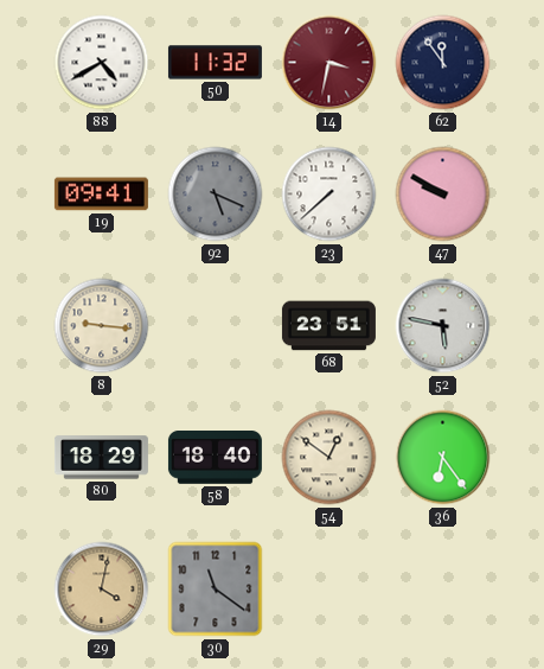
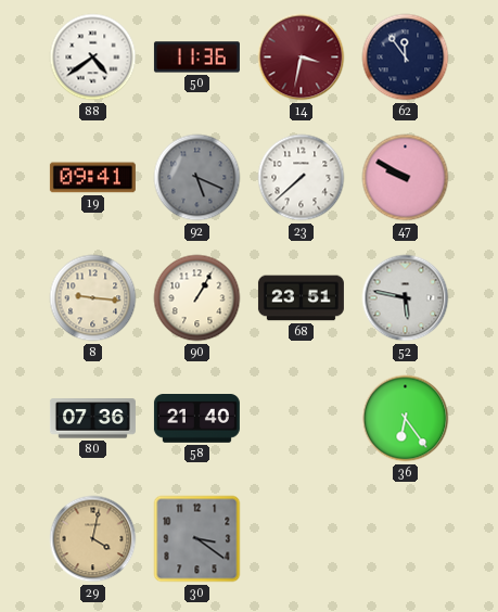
88: 4:40 -> 4:39 (93, 58)
50: 11:32 -> 11:36 (196, 58)
90: none -> 1:05 (197, 298)
80: 18:29 -> 07:36 (92, 419)
58: 18:40 -> 21:40 (196, 419)
54: 12:51 -> none (329, 458)
30: 11:21 -> 3:21 (197, 539)
